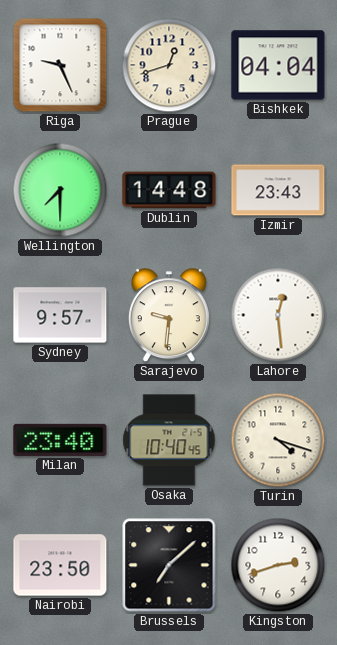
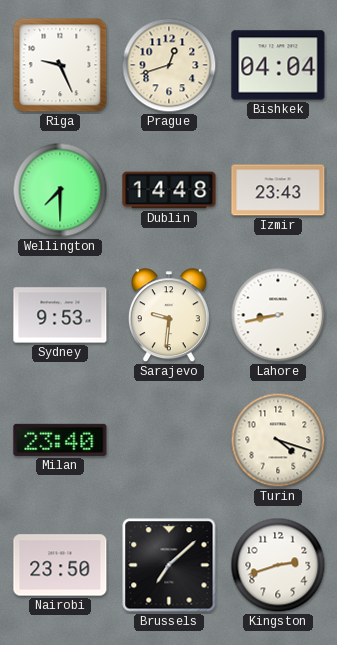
Sydney: 9:57 -> 9:53 (60, 315)
Lahore: 12:29 -> 8:43 (278, 315)
Osaka: 10:40 -> none (169, 440)
